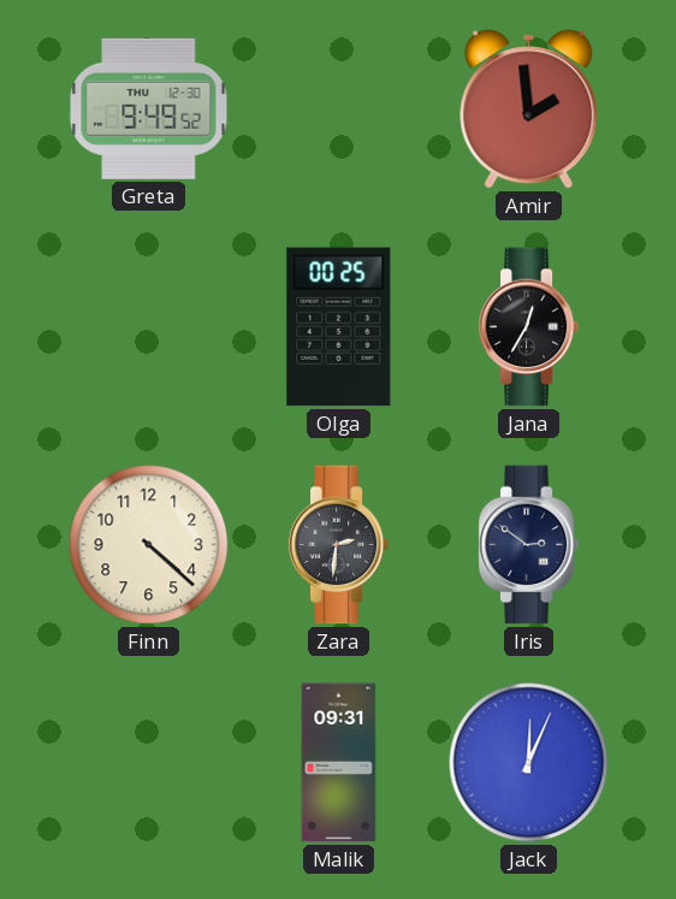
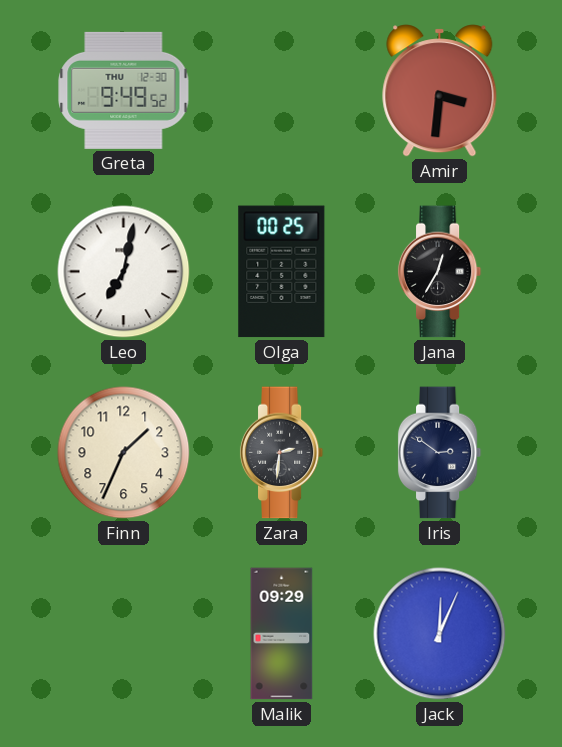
Amir: 1:59 -> 3:31 (440, 91)
Leo: none -> 7:02 (124, 272)
Finn: 4:22 -> 1:34 (124, 453)
Malik: 09:31 -> 09:29 (282, 634)
